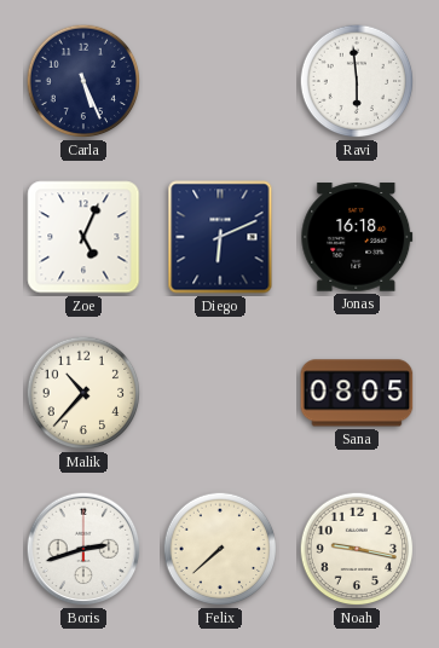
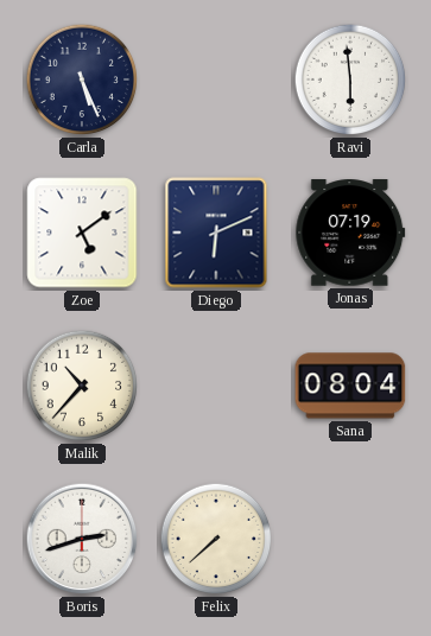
Zoe: 5:04 -> 5:09 (82, 233)
Jonas: 16:18 -> 07:19 (350, 233)
Sana: 08:05 -> 08:04 (350, 386)
Noah: 9:17 -> none (357, 549)
